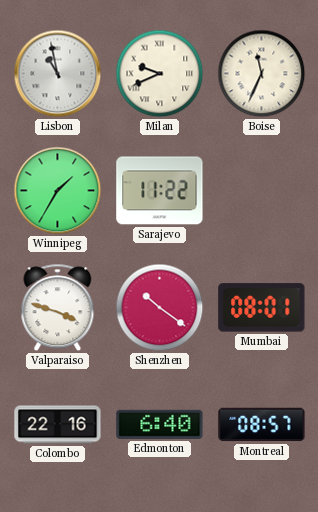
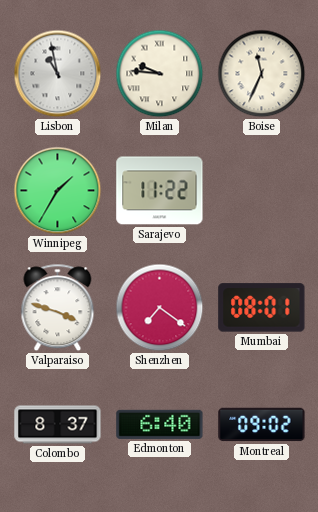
Milan: 9:41 -> 9:46 (160, 74)
Shenzhen: 10:21 -> 7:21 (160, 308)
Colombo: 22:16 -> 8:37 (58, 425)
Montreal: 08:57 -> 09:02 (262, 425)
